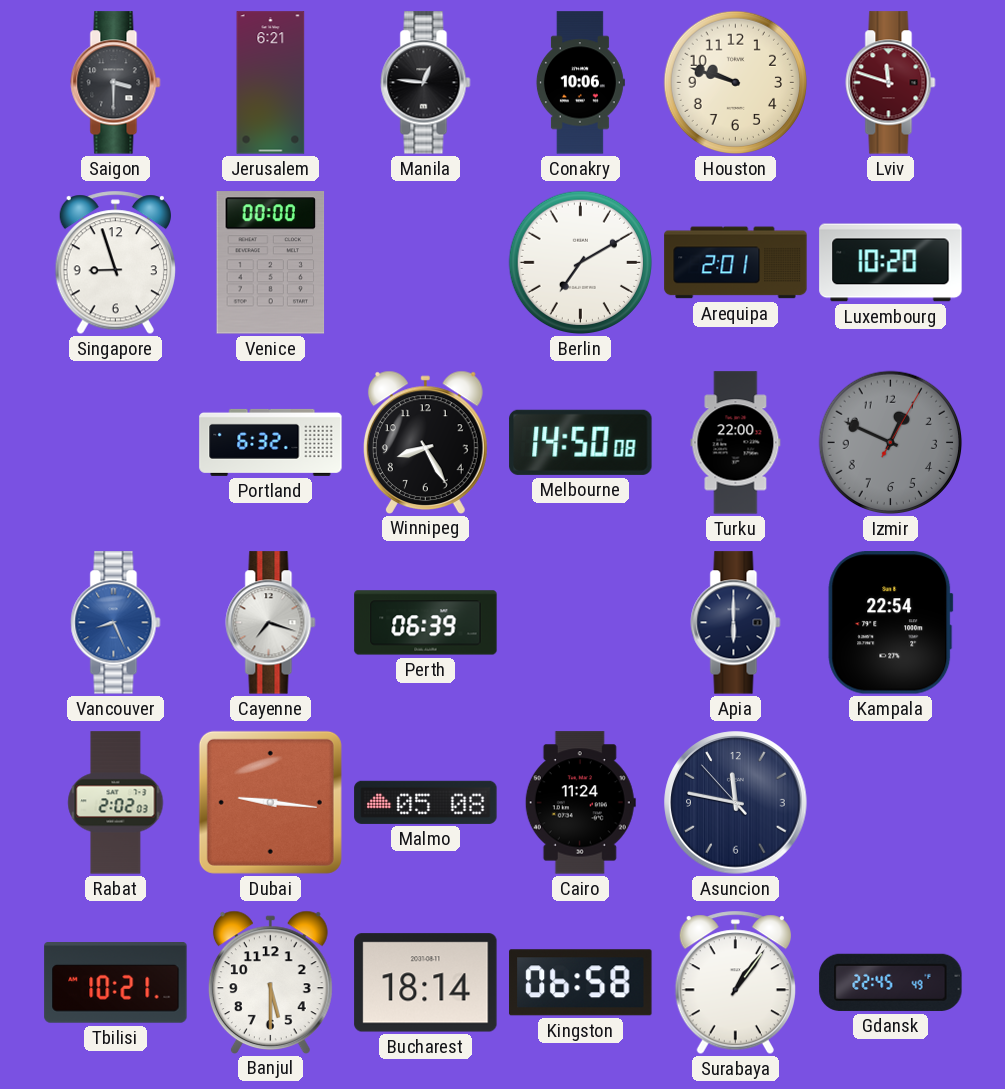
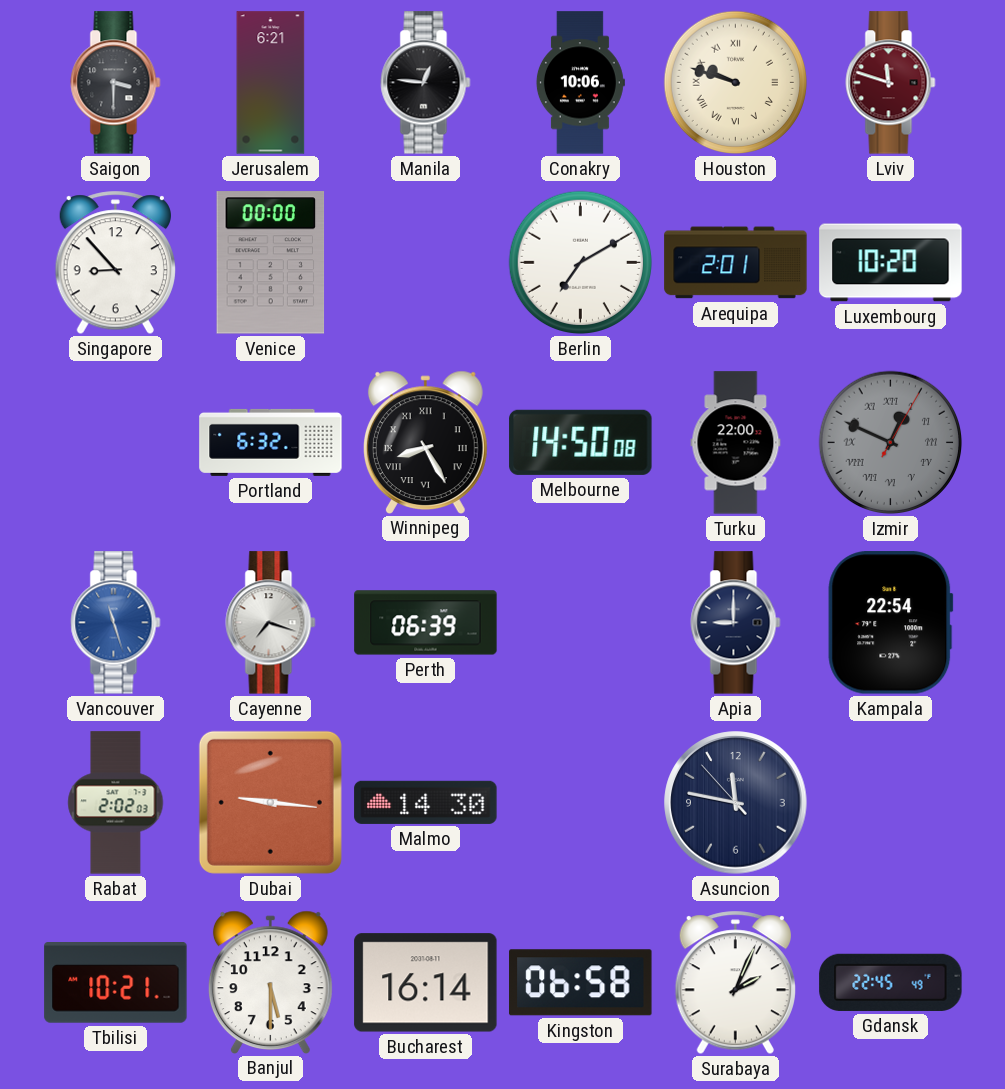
Houston numerals: Arabic -> Roman (736, 83)
Singapore: 8:57 -> 8:53 (115, 263)
Winnipeg numerals: Arabic -> Roman (425, 442)
Izmir numerals: Arabic -> Roman (891, 443)
Vancouver: 8:26 -> 11:27 (116, 623)
Apia: 6:00 -> 9:00 (736, 623)
Malmo: 05:08 -> 14:30 (426, 802)
Cairo: 11:24 -> none (580, 803)
Bucharest: 18:14 -> 16:14 (426, 983)
Surabaya: 1:06 -> 2:04 (735, 983)
